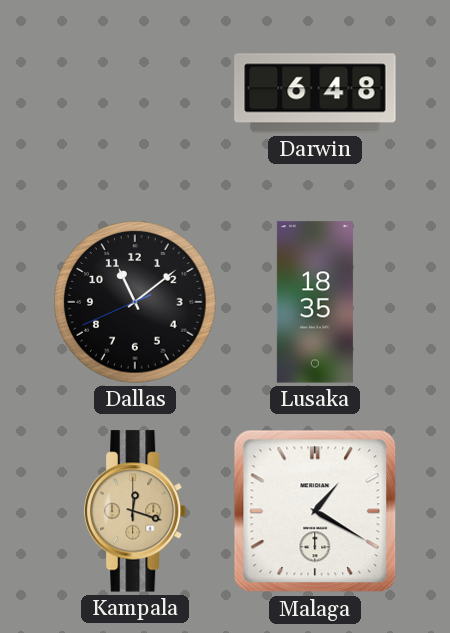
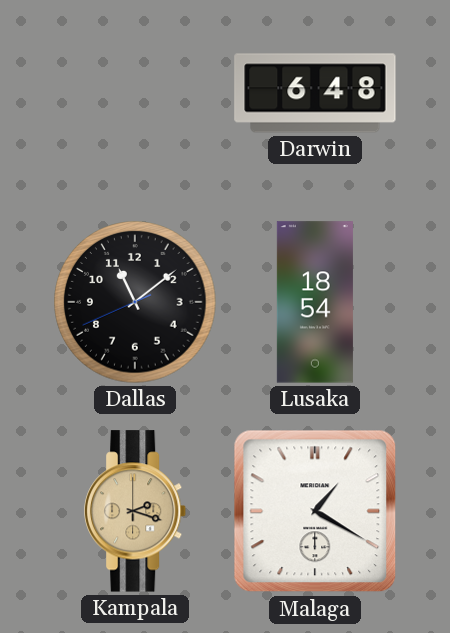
Lusaka: 18:35 -> 18:54 (315, 302)
Kampala: 12:18 -> 2:18 (136, 511)
